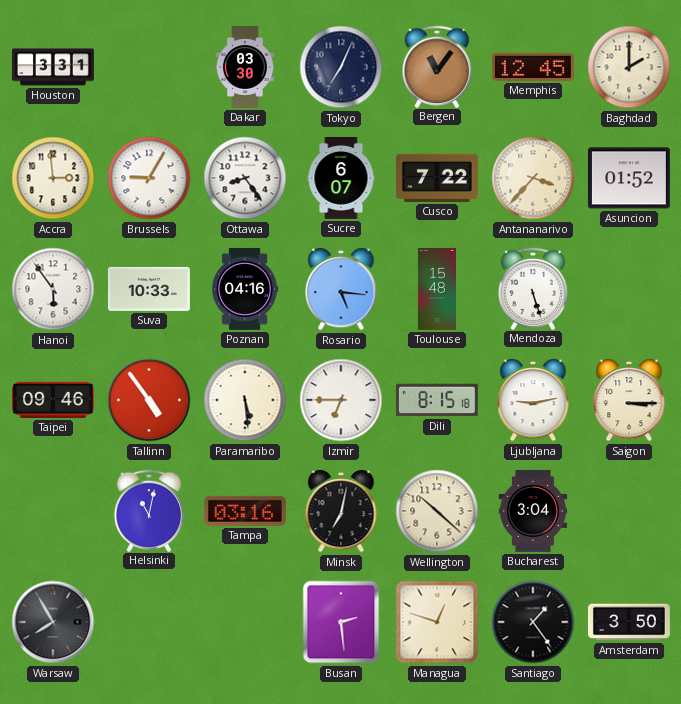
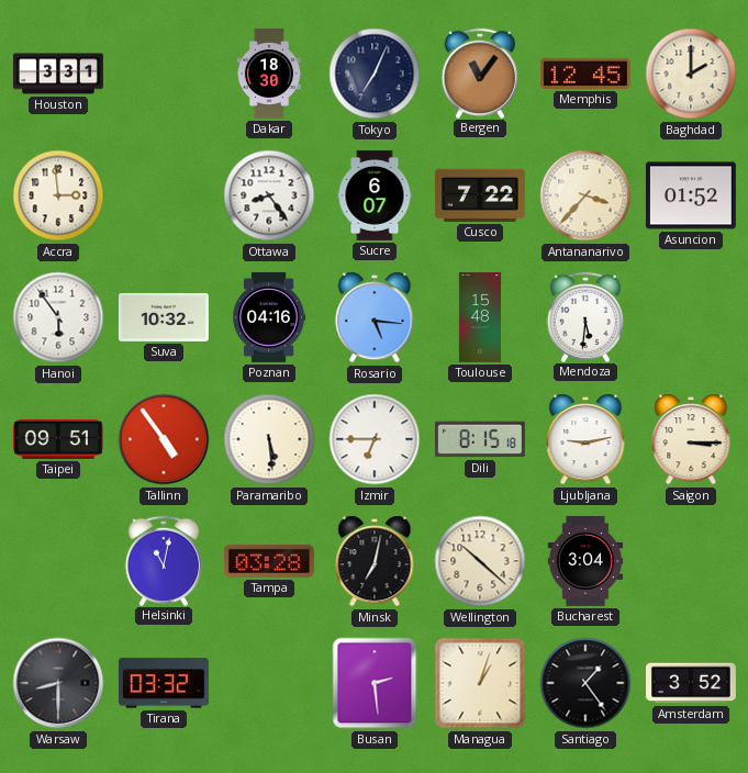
Dakar: 03:30 -> 18:30 (269, 75)
Brussels: 9:05 -> none (149, 178)
Suva: 10:33 -> 10:32 (164, 317)
Mendoza: 5:27 -> 5:31 (584, 316)
Taipei: 09:46 -> 09:51 (58, 439)
Tampa: 03:16 -> 03:28 (269, 561)
Warsaw: 7:55 -> 8:30 (58, 683)
Tirana: none -> 03:32 (164, 683)
Managua: 12:48 -> 1:03 (480, 683)
Amsterdam: 3:50 -> 3:52 (691, 683)
